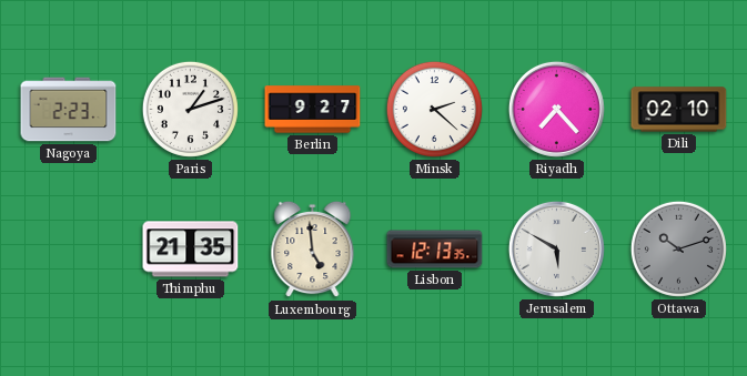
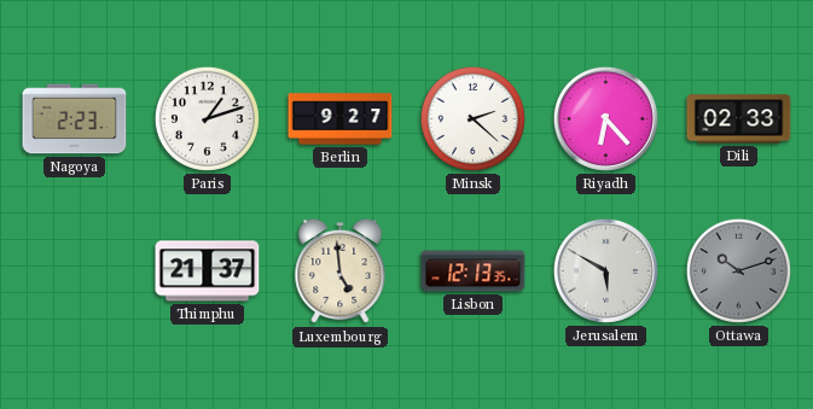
Riyadh: 7:23 -> 6:23 (605, 118)
Dili: 02:10 -> 02:33 (739, 119)
Thimphu: 21:35 -> 21:37 (208, 271)
